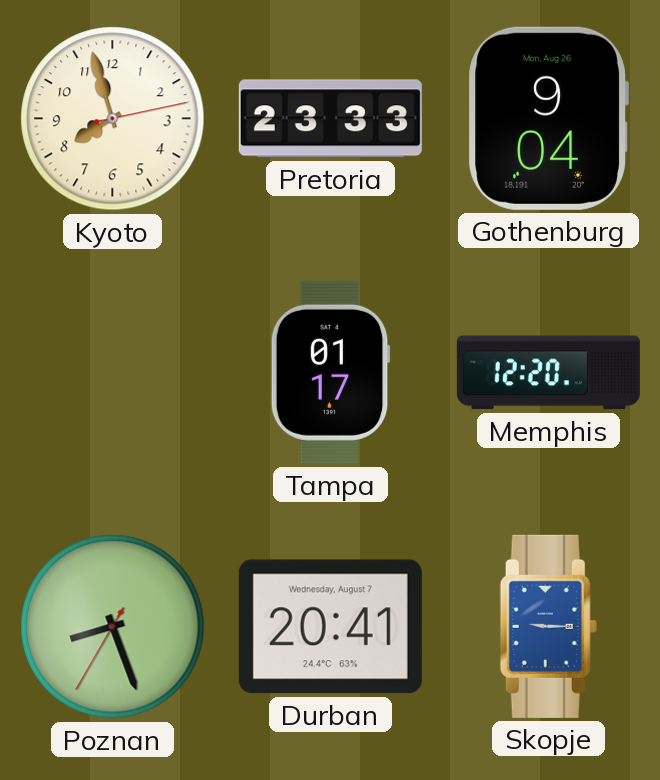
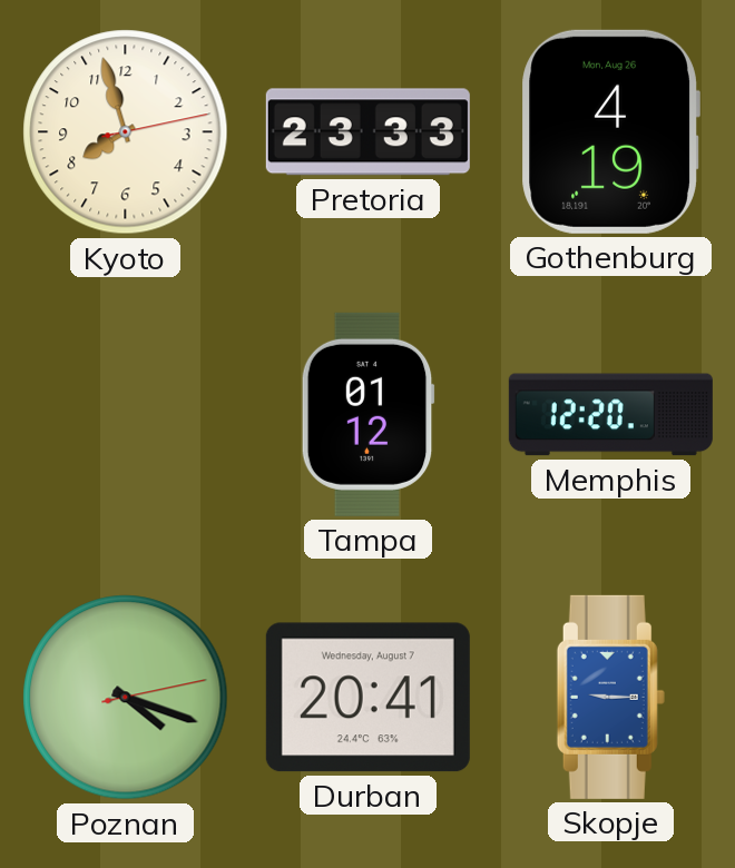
Gothenburg: 9:04 -> 4:19 (610, 131)
Tampa: 01:17 -> 01:12 (367, 414)
Poznan: 8:26 -> 4:18 (126, 698)
